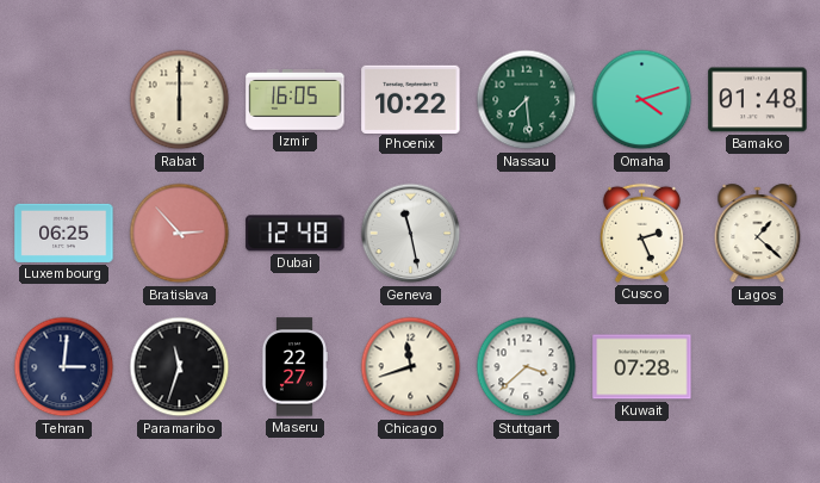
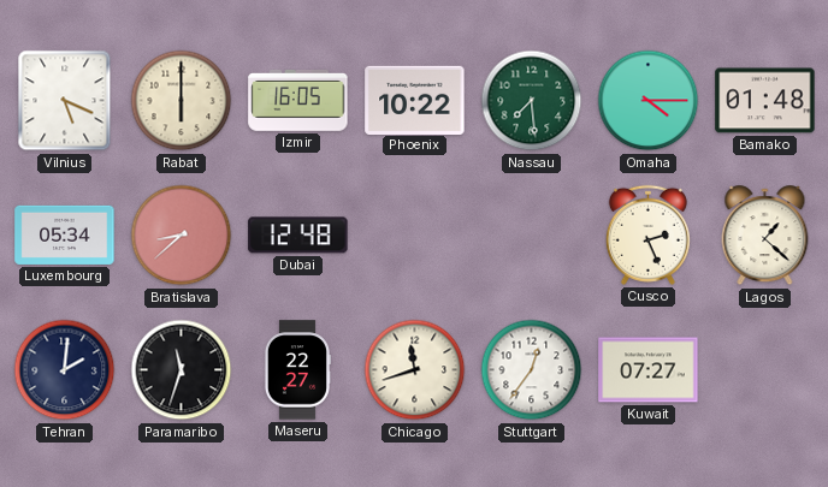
Vilnius: none -> 5:19 (65, 101)
Omaha: 4:12 -> 4:15 (649, 101)
Luxembourg: 06:25 -> 05:34 (65, 234)
Bratislava: 2:53 -> 8:38 (182, 236)
Geneva: 11:28 -> none (411, 234)
Tehran: 3:01 -> 2:01 (65, 370)
Stuttgart: 3:38 -> 12:36 (532, 370)
Kuwait: 07:28 -> 07:27 (649, 370)
